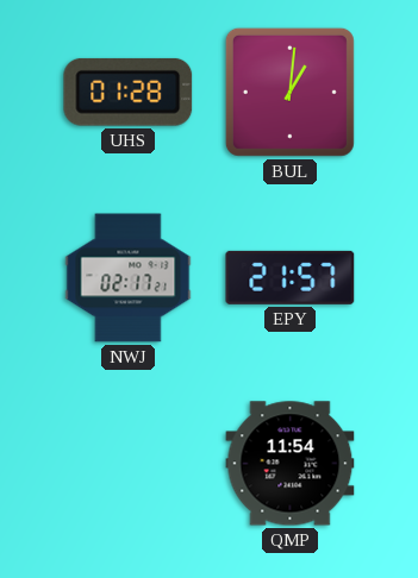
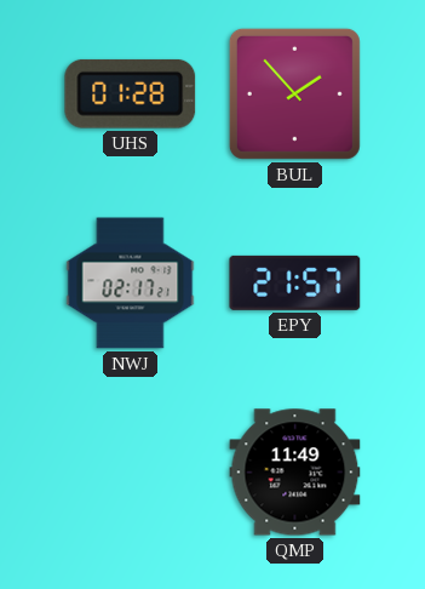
BUL: 1:01 -> 1:53 (294, 93)
QMP: 11:54 -> 11:49 (295, 473)
